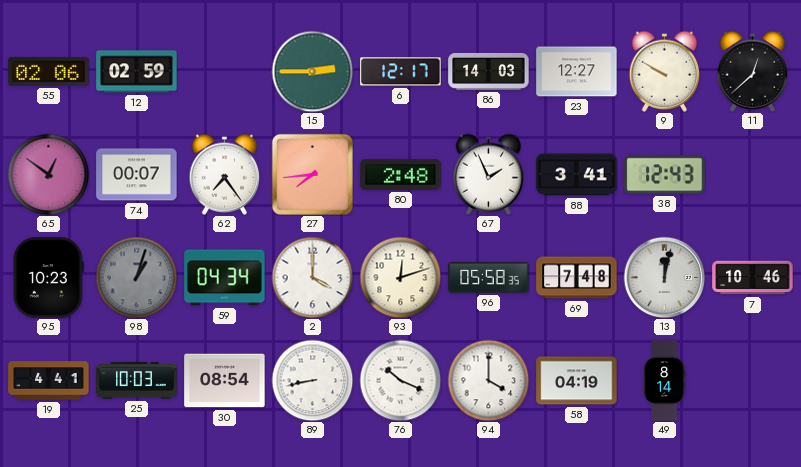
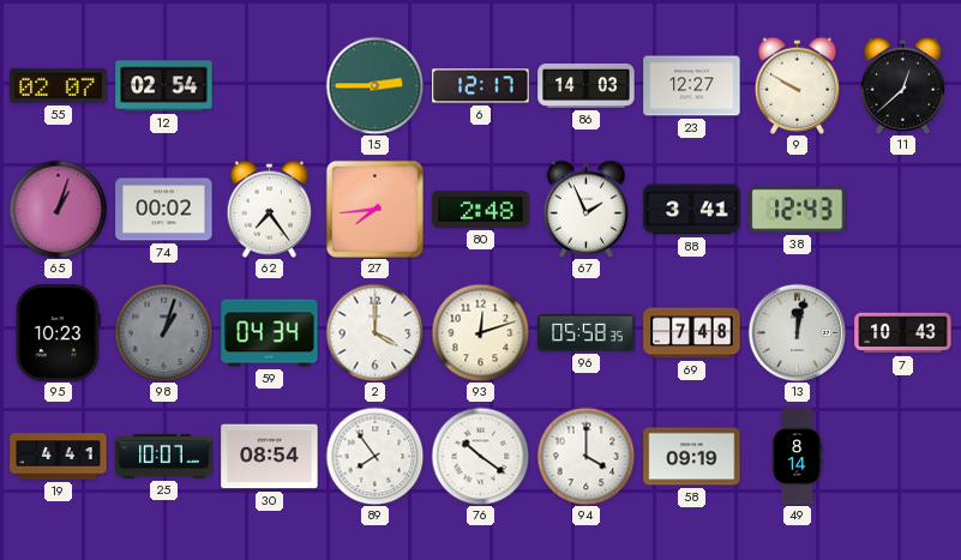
55: 02:06 -> 02:07 (59, 85)
12: 02:59 -> 02:54 (164, 86)
65: 12:51 -> 1:03 (58, 209)
74: 00:07 -> 00:02 (164, 210)
7: 10:46 -> 10:43 (903, 333)
25: 10:03 -> 10:07 (164, 457)
89: 8:43 -> 7:54 (374, 456)
76: 10:19 -> 10:21 (480, 456)
58: 04:19 -> 09:19 (692, 457)
